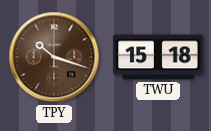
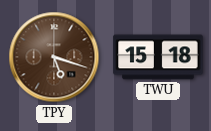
TPY: 10:18 -> 5:18 (54, 57)
